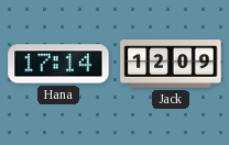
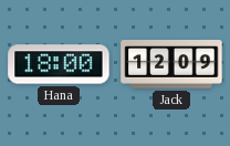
Hana: 17:14 -> 18:00 (59, 64)
